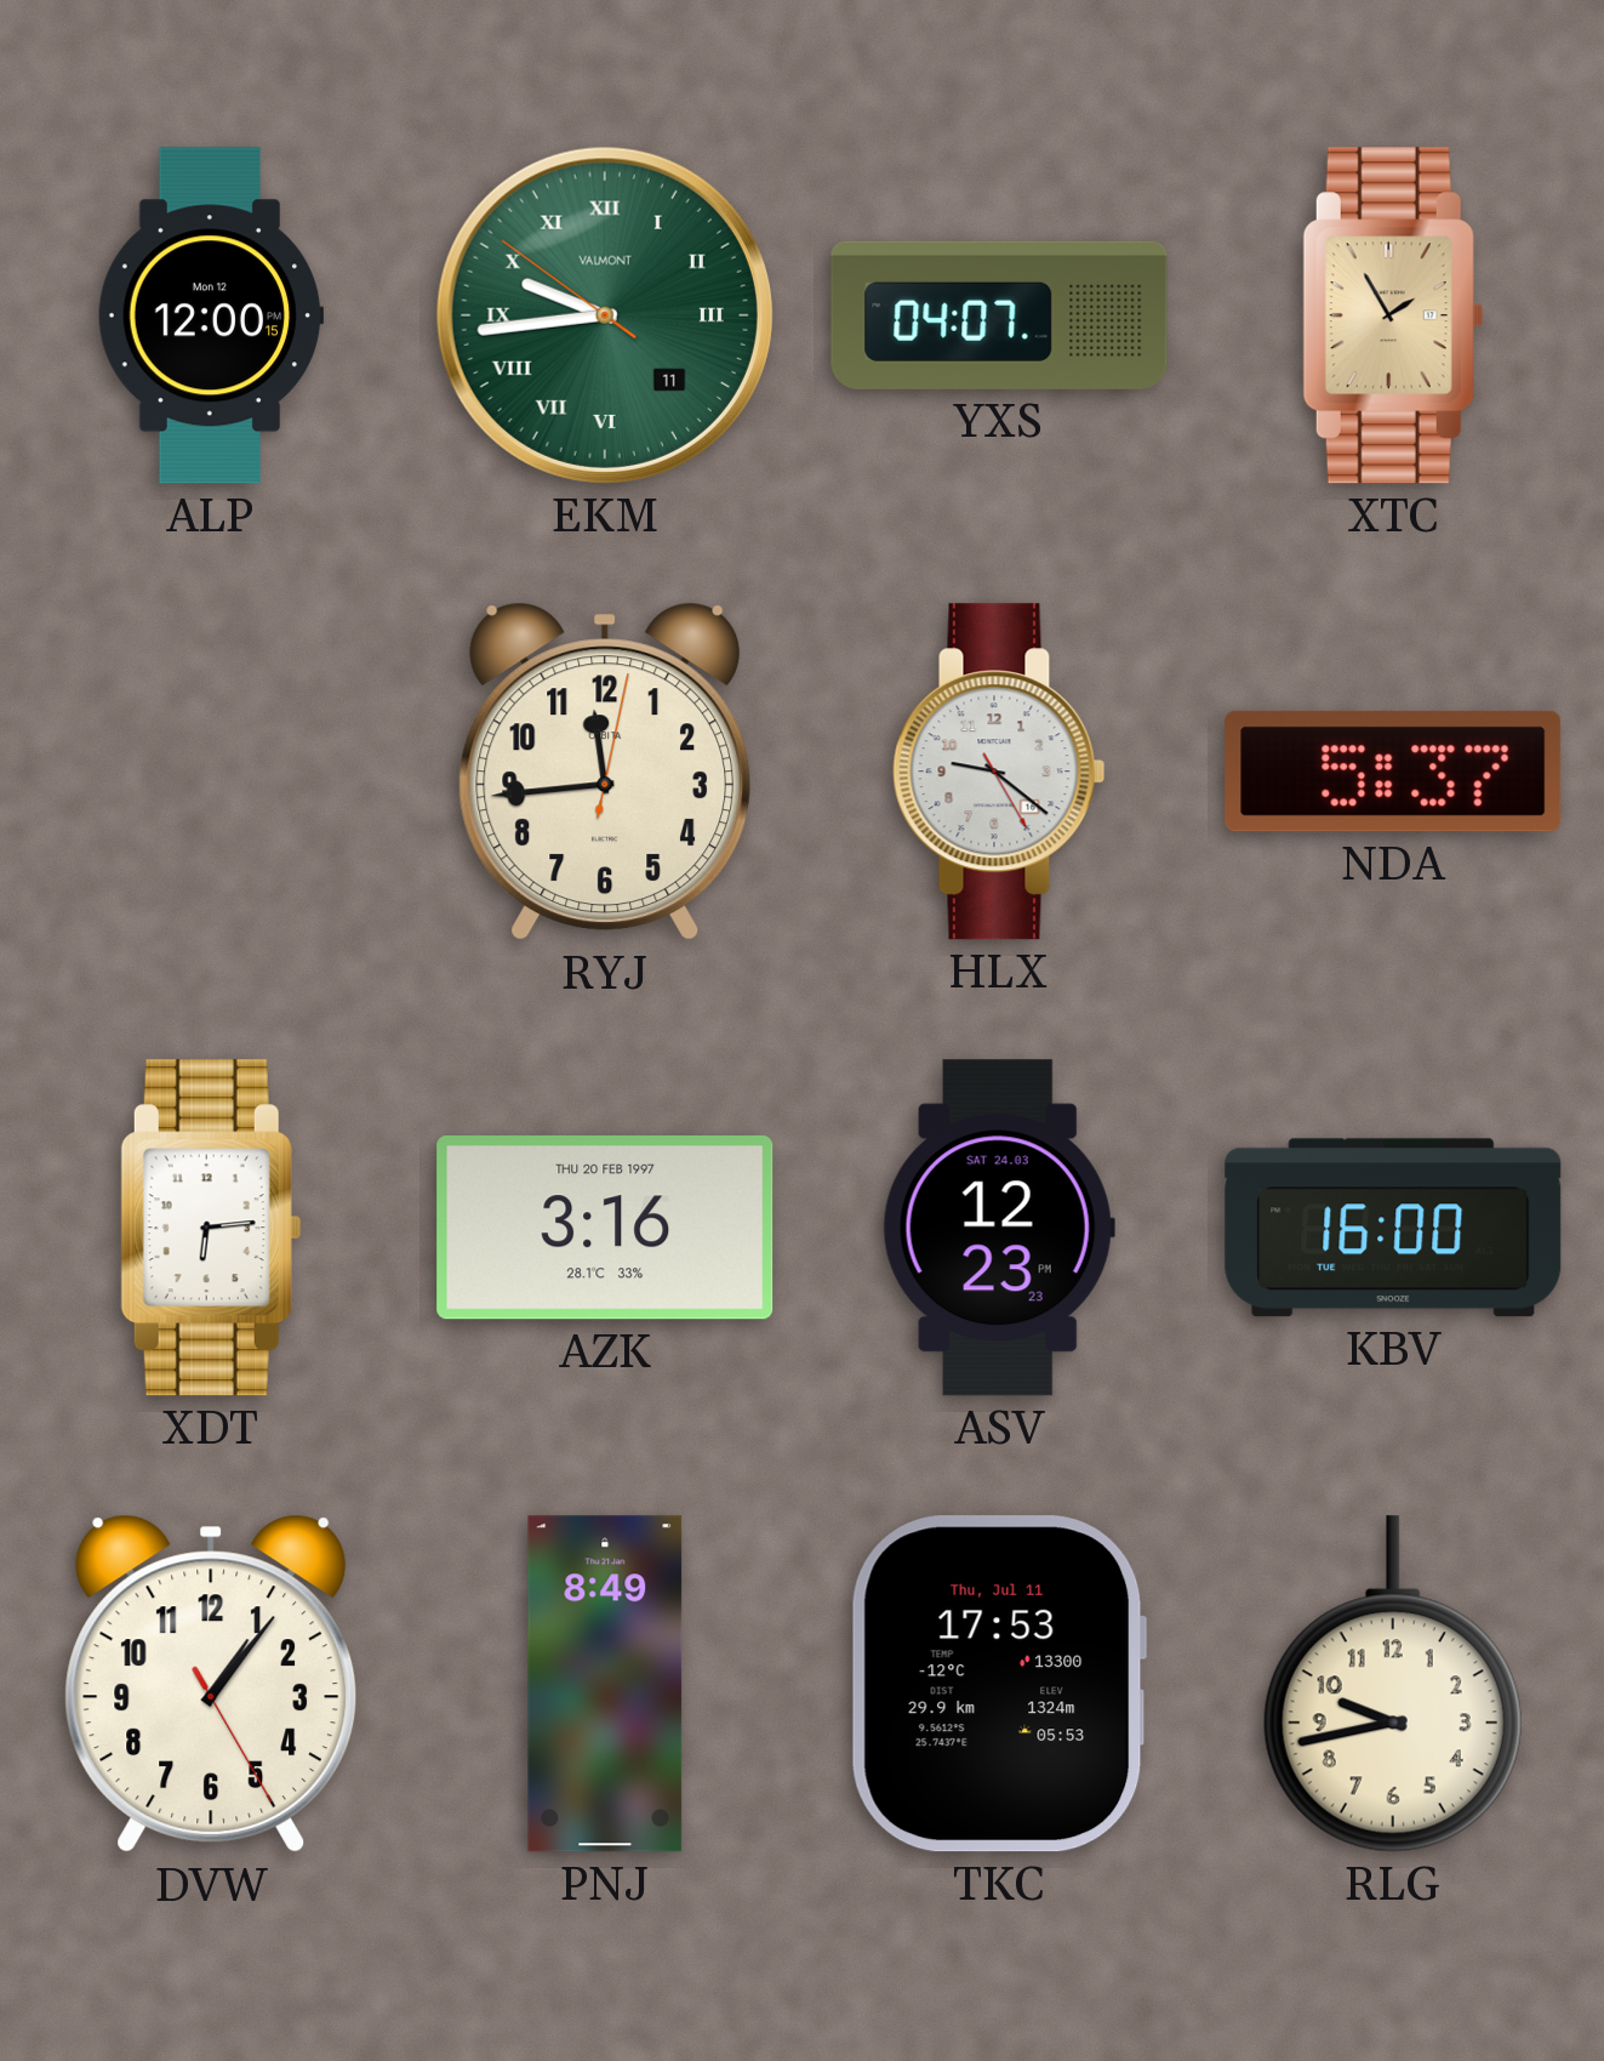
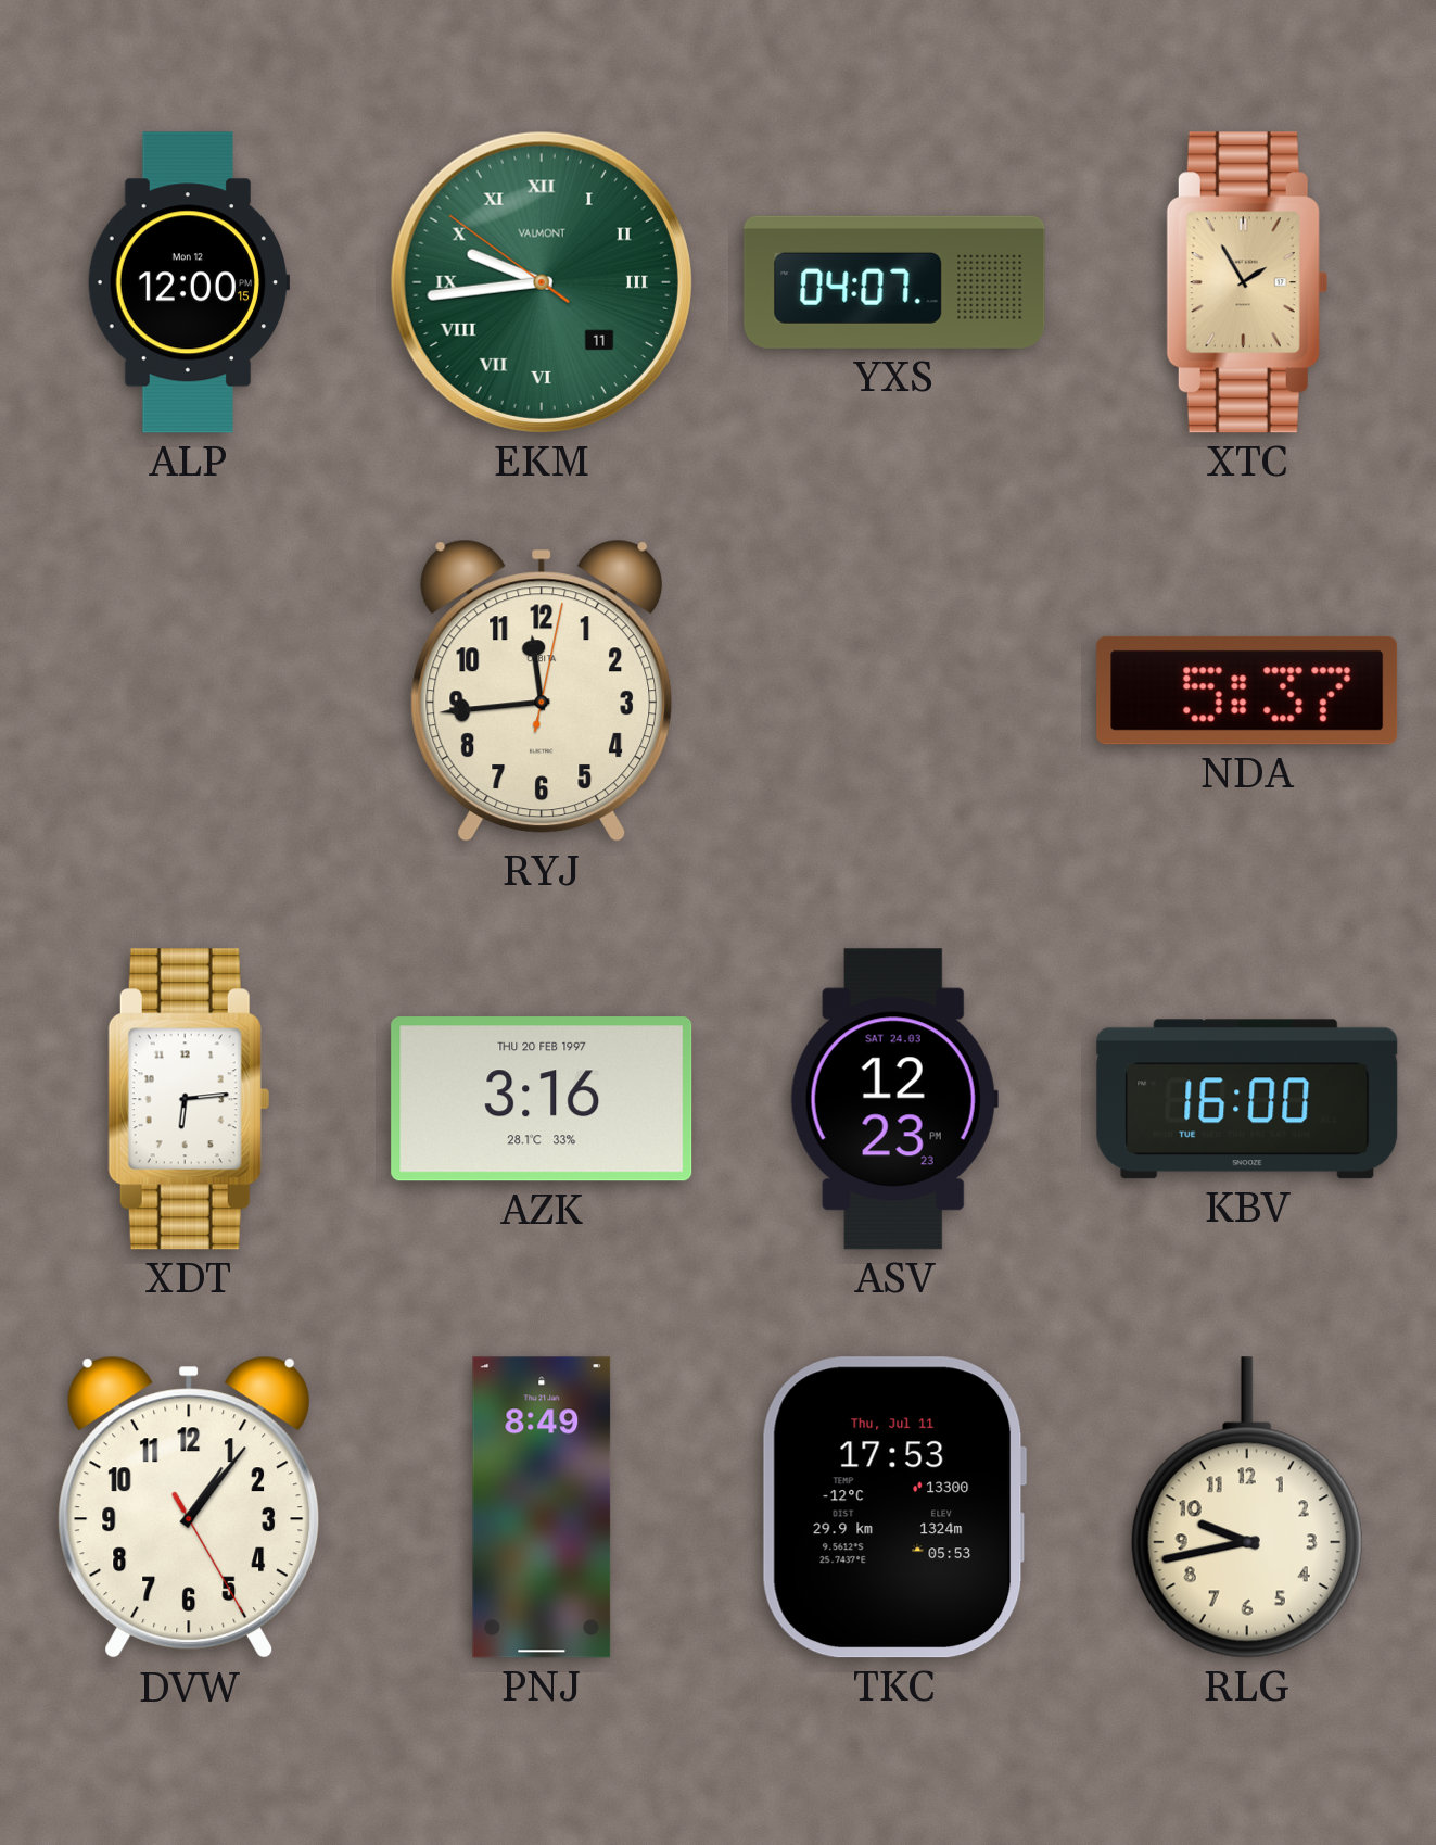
HLX: 9:21 -> none (999, 772)
